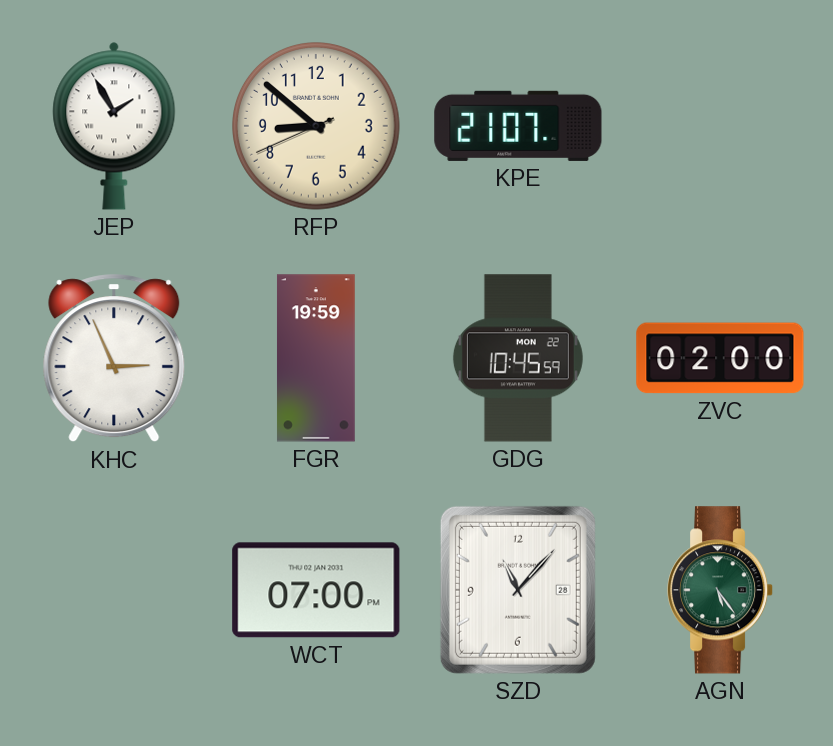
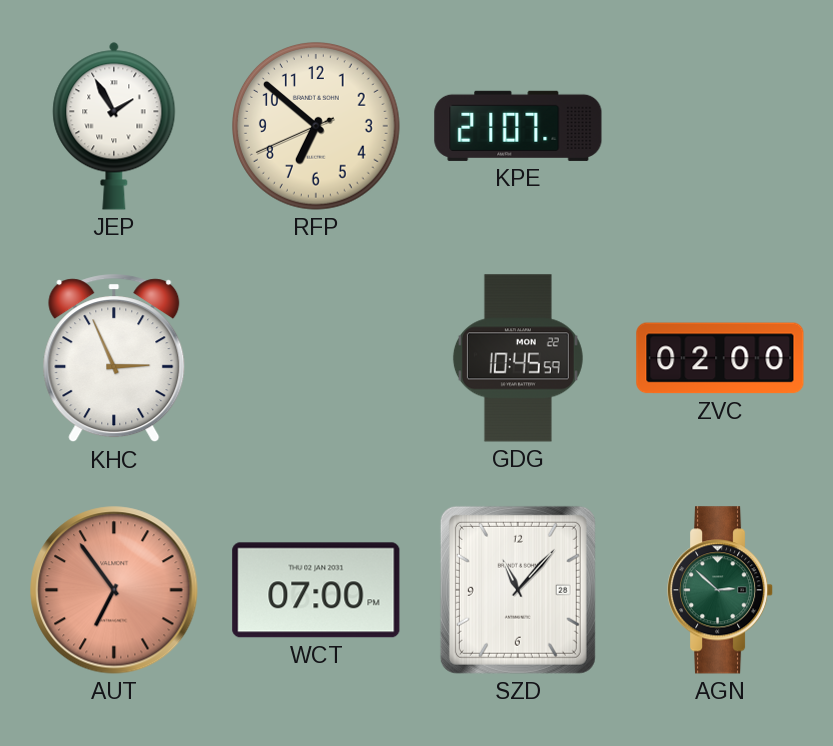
RFP: 8:51 -> 6:51 (317, 127)
FGR: 19:59 -> none (316, 358)
AUT: none -> 6:54 (114, 590)
AGN: 5:24 -> 2:52 (720, 590)
